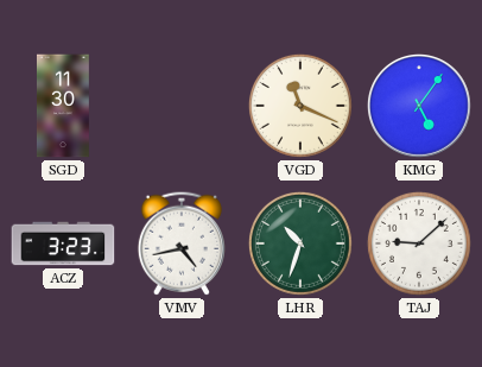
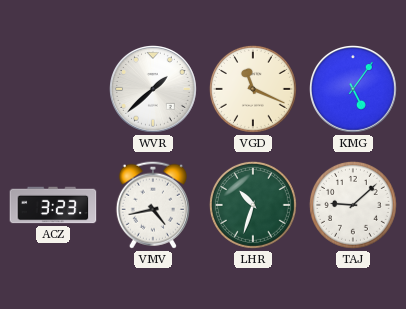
SGD: 11:30 -> none (63, 106)
WVR: none -> 1:38 (154, 90)
